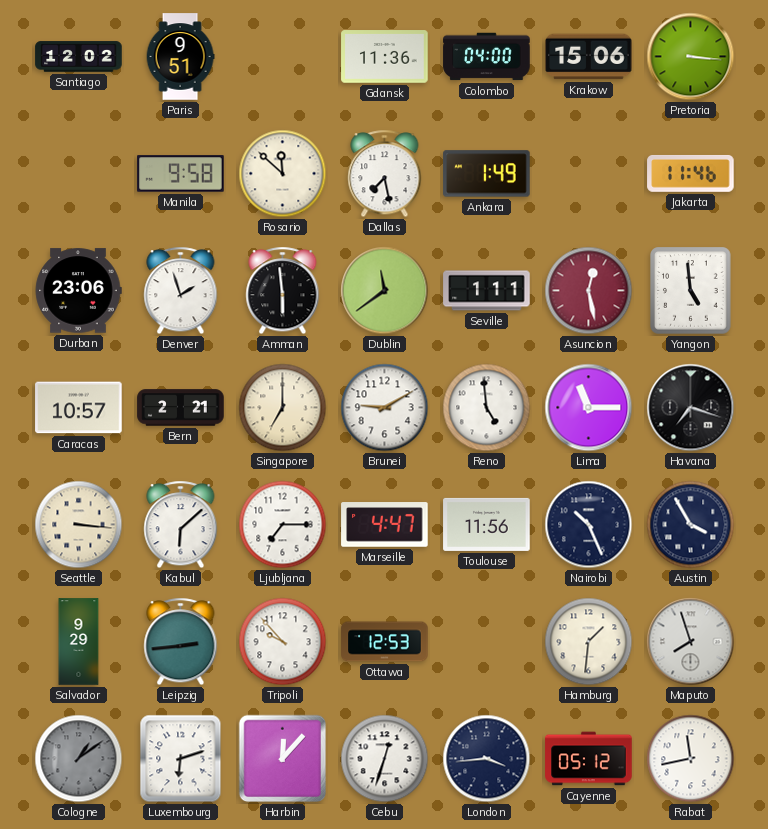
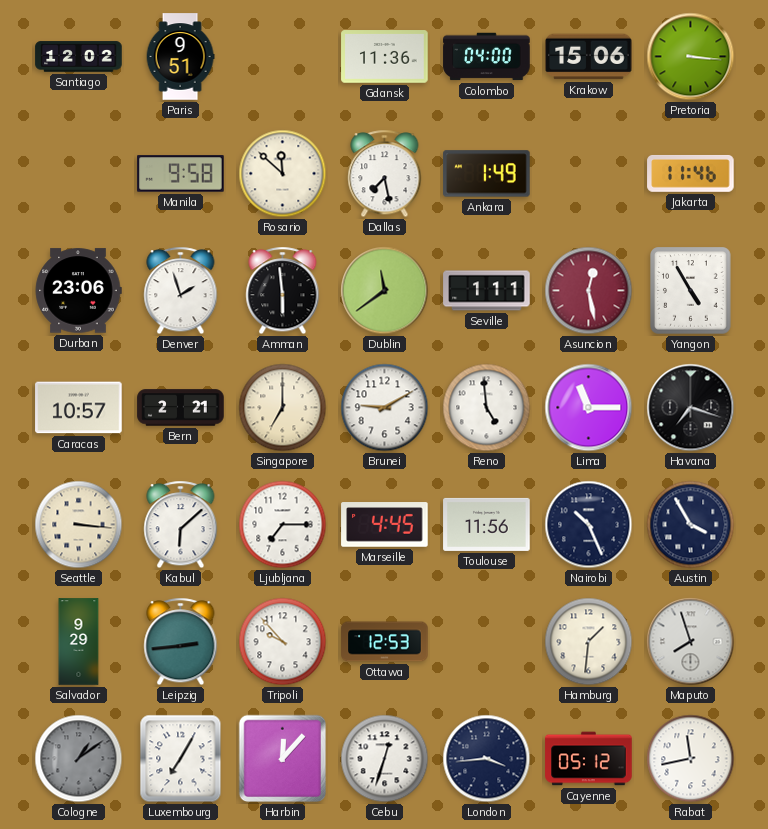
Yangon: 4:59 -> 4:55 (691, 291)
Marseille: 4:47 -> 4:45 (385, 525)
Luxembourg: 6:12 -> 7:05 (181, 759)
